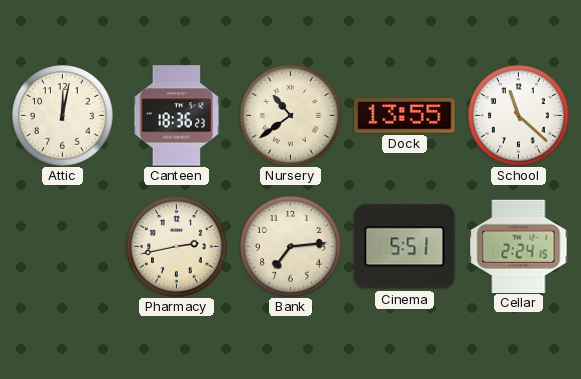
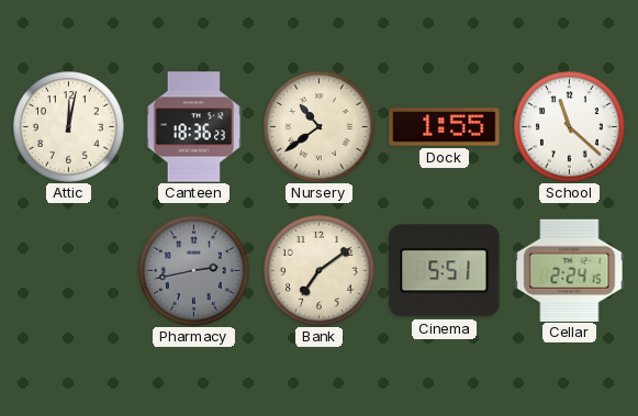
Dock: 13:55 -> 1:55 (445, 127)
Pharmacy dial: cream -> grey (194, 271)
Bank: 7:14 -> 7:09 (320, 271)
